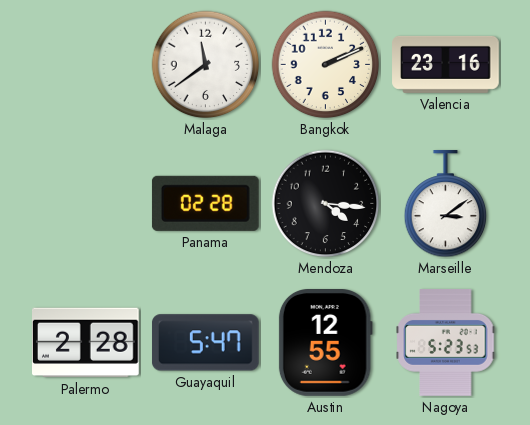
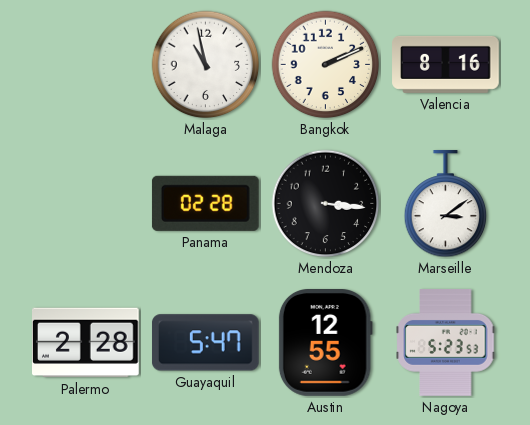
Malaga: 11:39 -> 10:58 (206, 65)
Valencia: 23:16 -> 8:16 (446, 64)
Mendoza: 4:16 -> 3:16 (326, 204)
